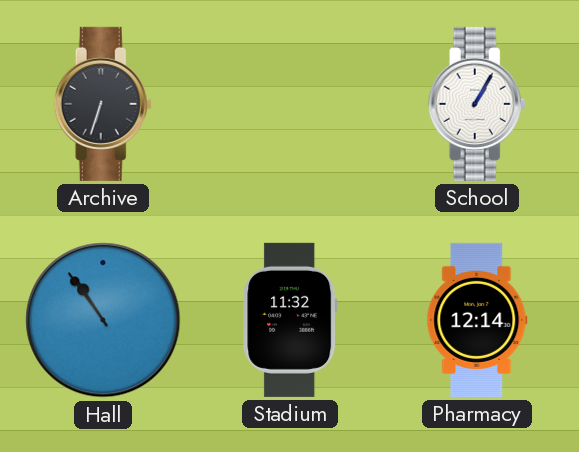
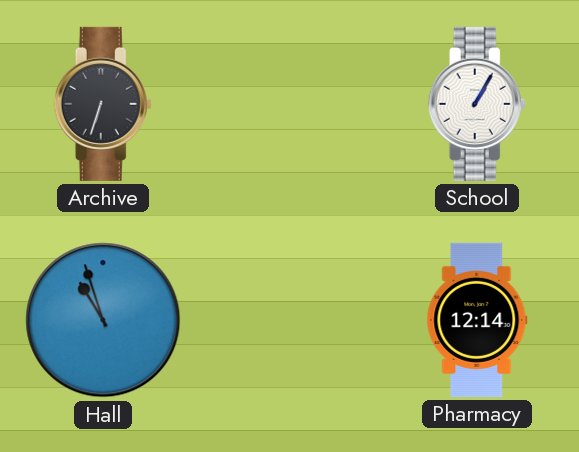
Hall: 10:54 -> 10:57 (103, 320)
Stadium: 11:32 -> none (290, 320)
